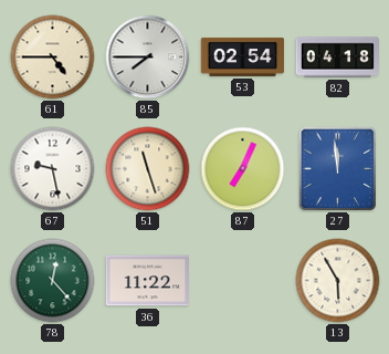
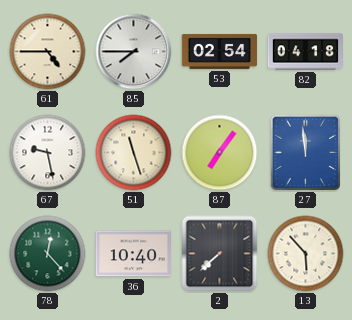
87: 7:04 -> 7:06 (220, 153)
36: 11:22 -> 10:40 (133, 254)
2: none -> 7:38 (220, 254)
13: 5:55 -> 5:53 (306, 254)
